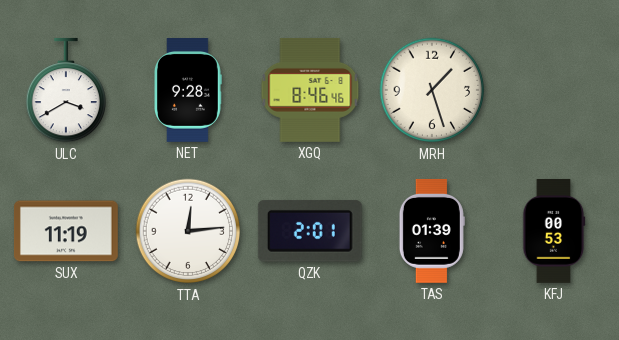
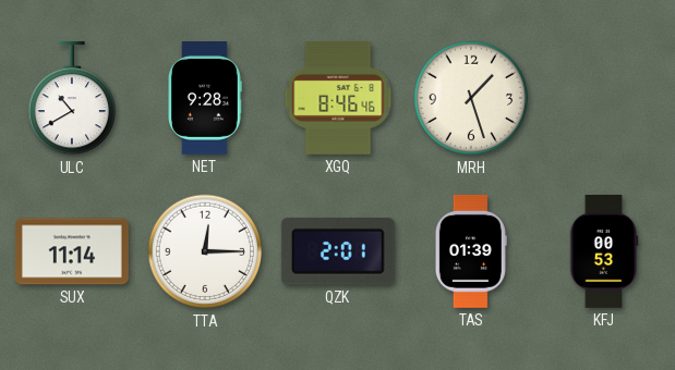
ULC: 3:40 -> 10:40 (71, 98)
SUX: 11:19 -> 11:14 (72, 251)
TTA: 12:14 -> 12:15 (205, 251)
